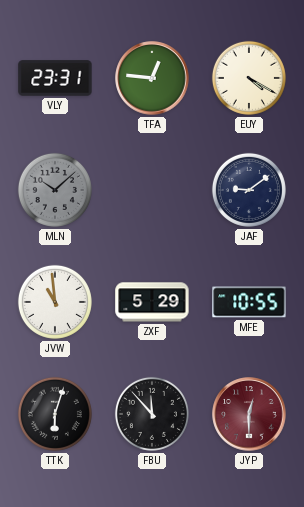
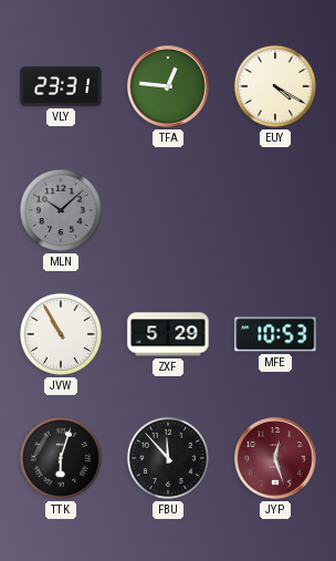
JAF: 9:09 -> none (249, 190)
JVW: 10:59 -> 10:55 (61, 334)
MFE: 10:55 -> 10:53 (275, 334)
JYP: 12:30 -> 12:27 (275, 458)
